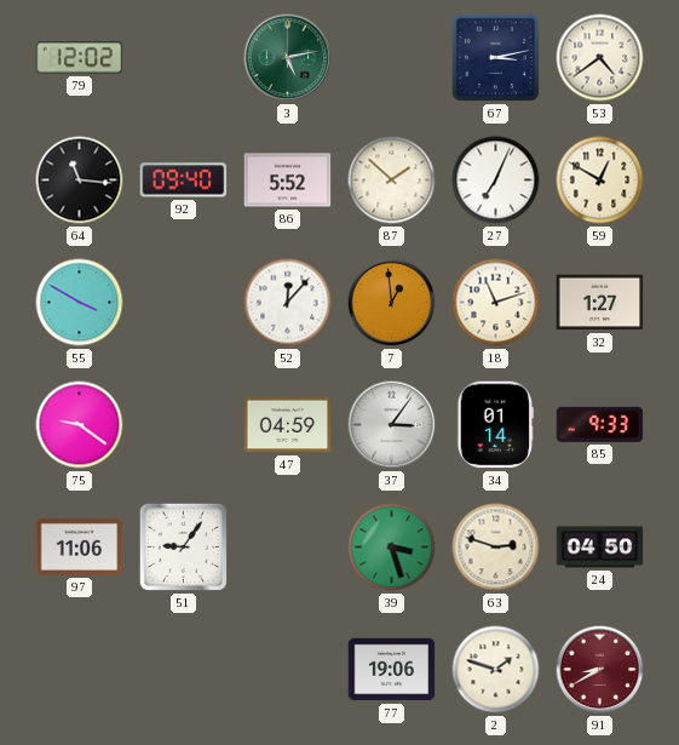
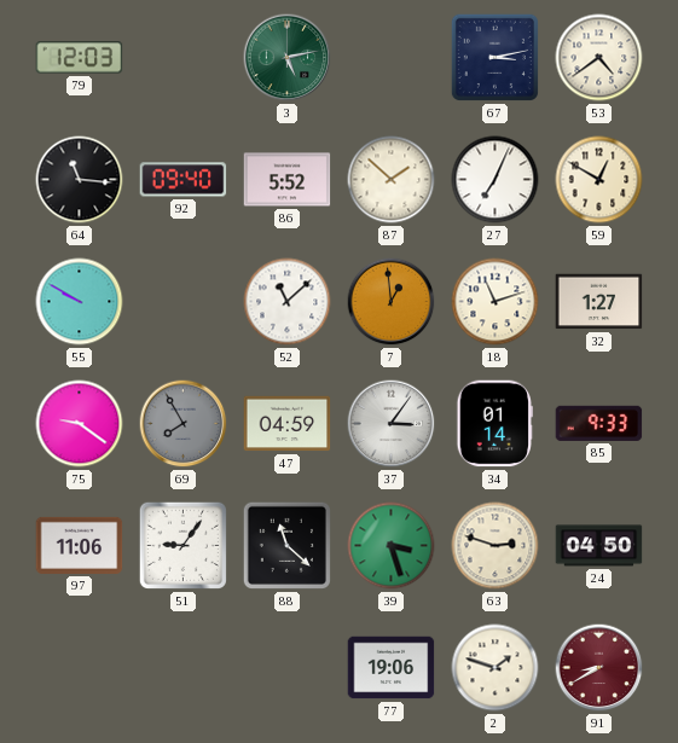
79: 12:02 -> 12:03 (80, 58)
55: 3:50 -> 9:50 (80, 302)
52: 12:07 -> 11:08 (288, 302)
69: none -> 7:55 (184, 424)
88: none -> 11:22 (286, 545)
